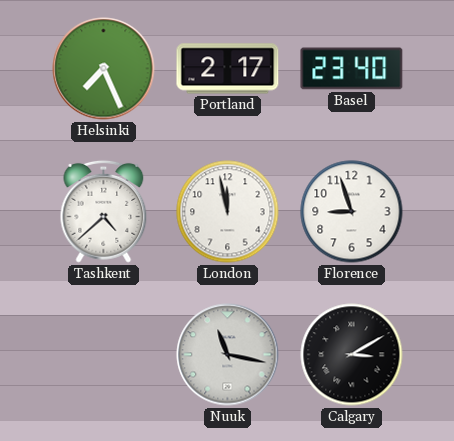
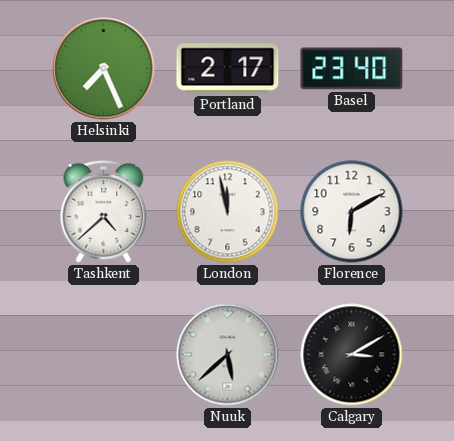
Florence: 8:57 -> 6:10 (352, 212)
Nuuk: 11:17 -> 5:38 (228, 355)
